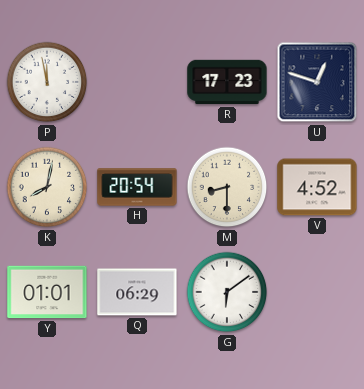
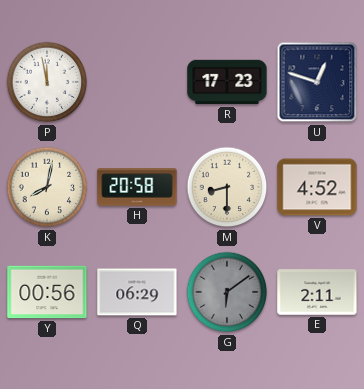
H: 20:54 -> 20:58 (137, 187)
Y: 01:01 -> 00:56 (47, 292)
G dial: white -> grey (227, 292)
E: none -> 2:11 (317, 292)
